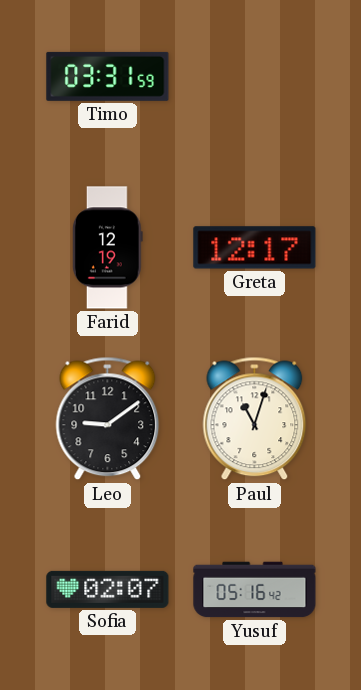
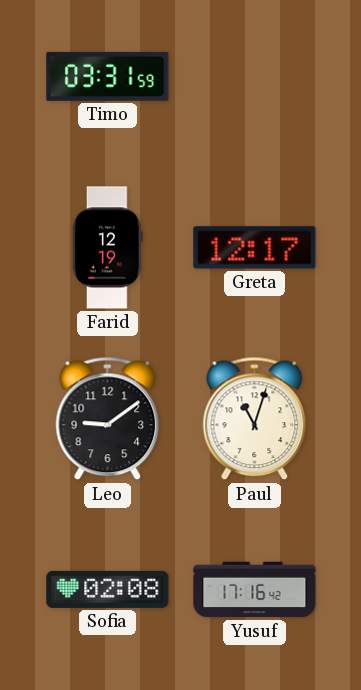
Sofia: 02:07 -> 02:08 (108, 589)
Yusuf: 05:16 -> 17:16 (255, 590)
